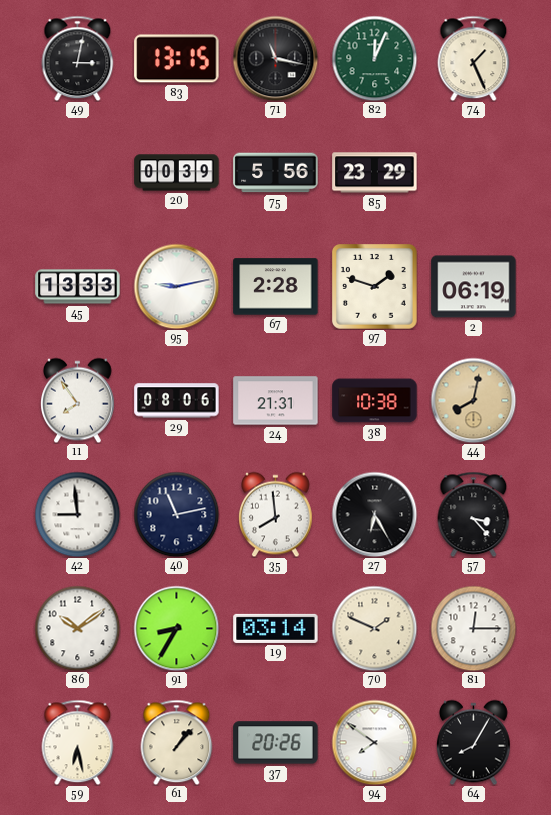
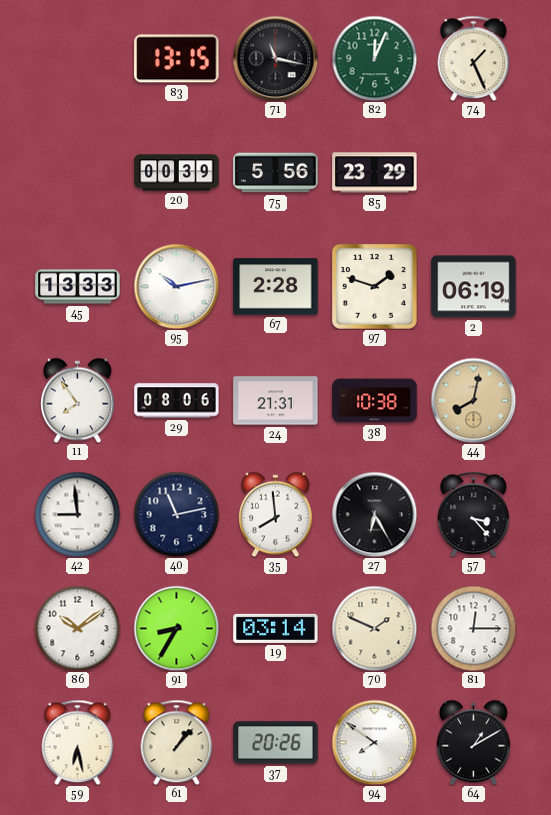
49: 3:02 -> none (78, 58)
95: 9:13 -> 10:13 (176, 286)
64: 8:05 -> 1:10 (474, 742)
